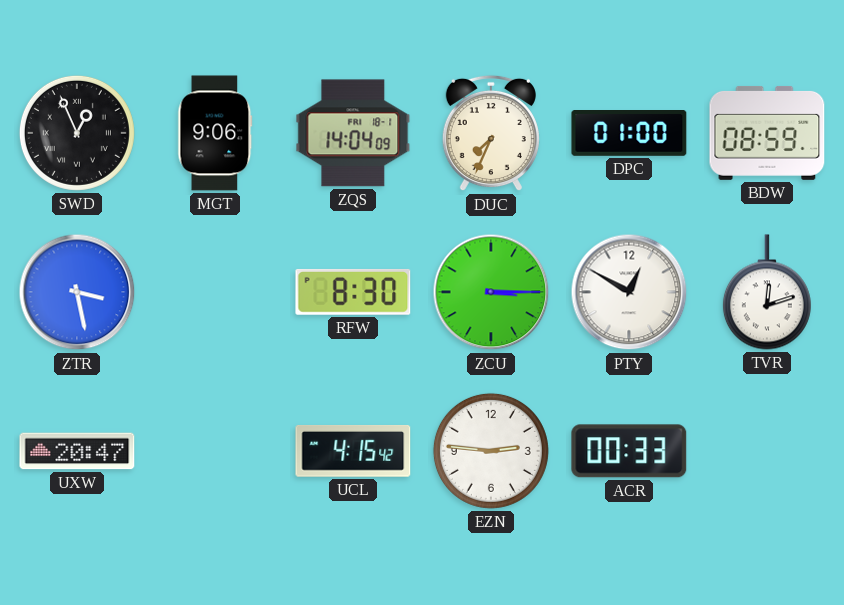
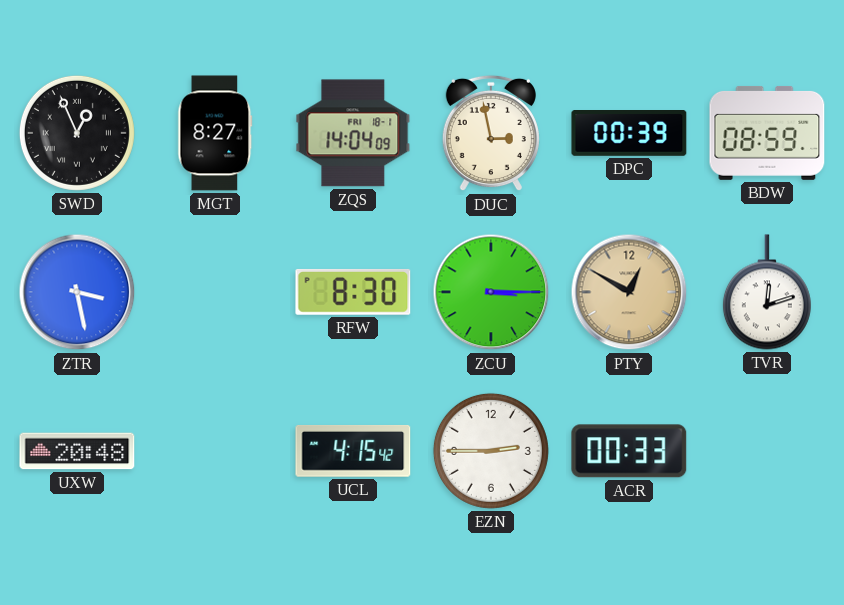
MGT: 9:06 -> 8:27 (215, 133)
DUC: 7:34 -> 2:58 (491, 133)
DPC: 01:00 -> 00:39 (629, 133)
PTY dial: white -> champagne (629, 292)
UXW: 20:47 -> 20:48 (77, 451)
EZN: 2:46 -> 2:45 (491, 451)
